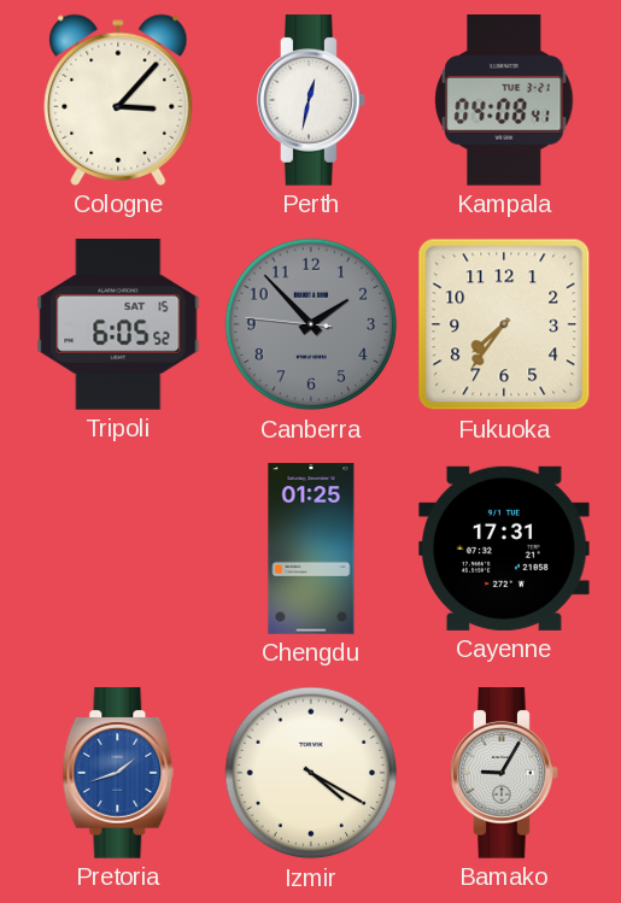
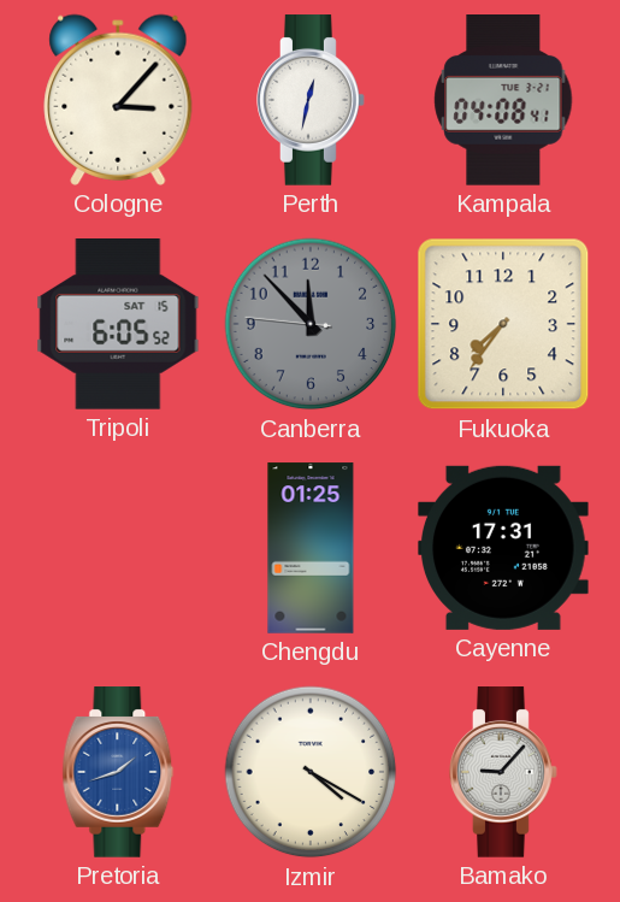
Canberra: 1:52 -> 11:52 (311, 324)
Bamako: 9:05 -> 9:07 (503, 772)
